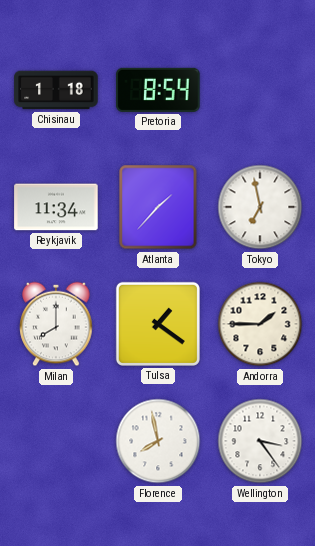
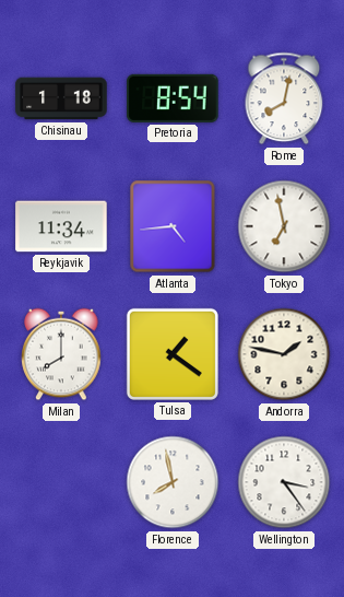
Rome: none -> 8:02 (284, 98)
Atlanta: 1:37 -> 4:44 (173, 226)
Andorra: 1:45 -> 1:47 (284, 354)
